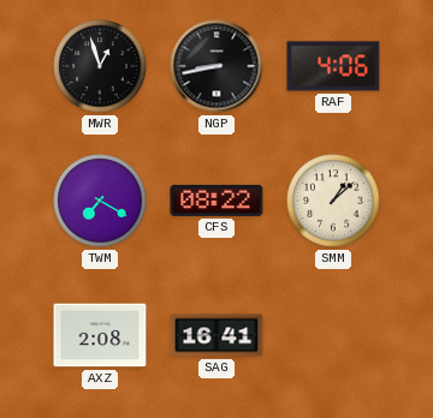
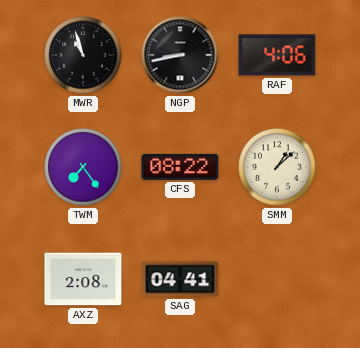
MWR: 12:57 -> 10:57 (83, 55)
TWM: 7:20 -> 7:24 (83, 167)
SAG: 16:41 -> 04:41 (180, 279)
